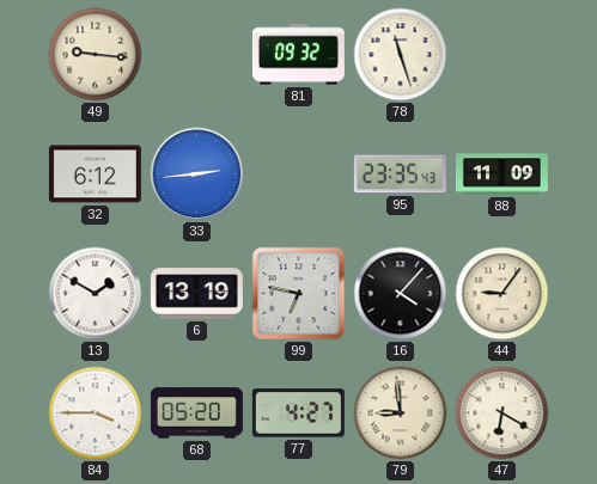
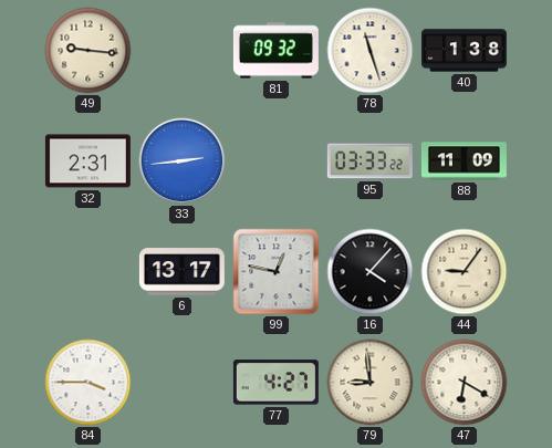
40: none -> 1:38 (464, 51)
32: 6:12 -> 2:31 (87, 162)
95: 23:35 -> 03:33 (369, 162)
13: 1:50 -> none (96, 294)
6: 13:19 -> 13:17 (181, 272)
99: 6:47 -> 12:47 (277, 272)
68: 05:20 -> none (196, 413)
